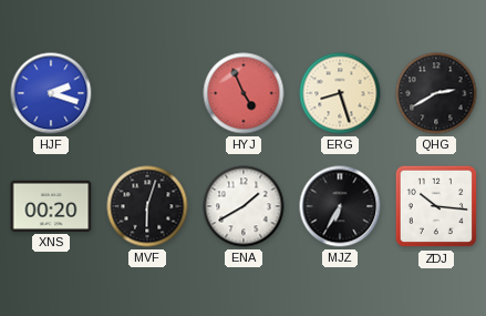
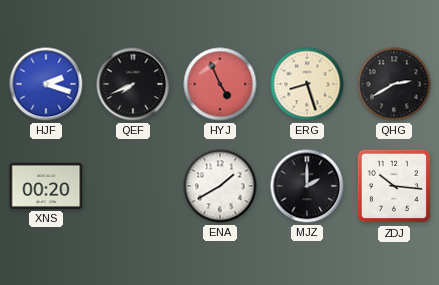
QEF: none -> 7:41 (133, 84)
MVF: 6:03 -> none (147, 206)
MJZ: 6:35 -> 2:00 (307, 186)
